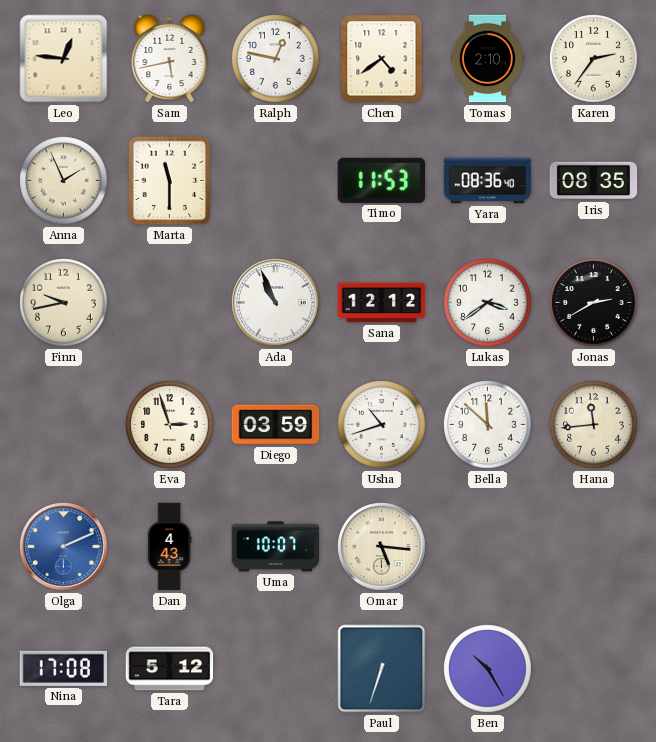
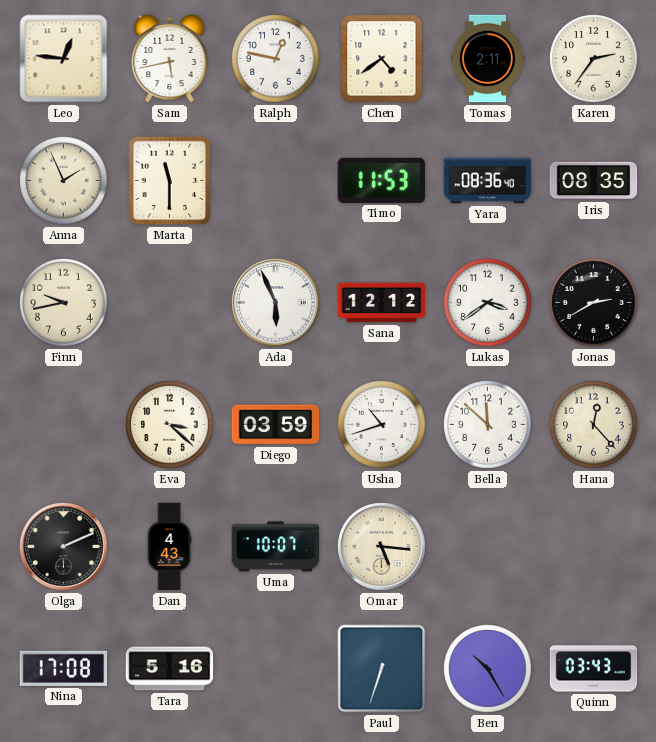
Tomas: 2:10 -> 2:11 (487, 59)
Ada: 10:56 -> 5:56 (276, 303)
Eva: 2:57 -> 3:22 (170, 425)
Hana: 11:44 -> 12:23 (594, 425)
Olga dial: blue -> black (64, 547)
Tara: 5:12 -> 5:16 (170, 669)
Quinn: none -> 03:43 (594, 669)
